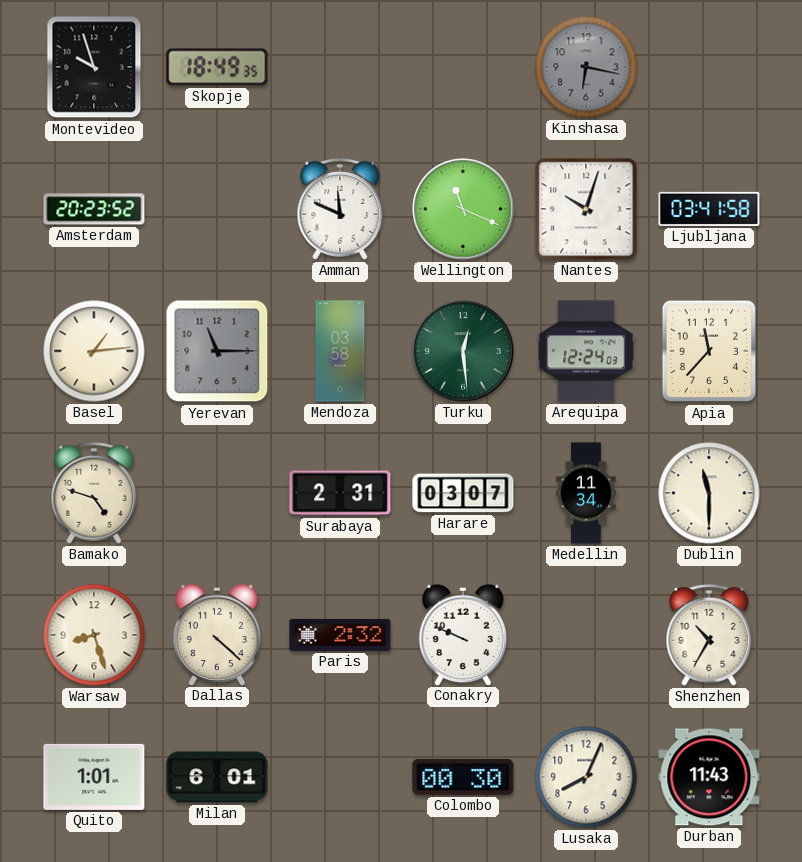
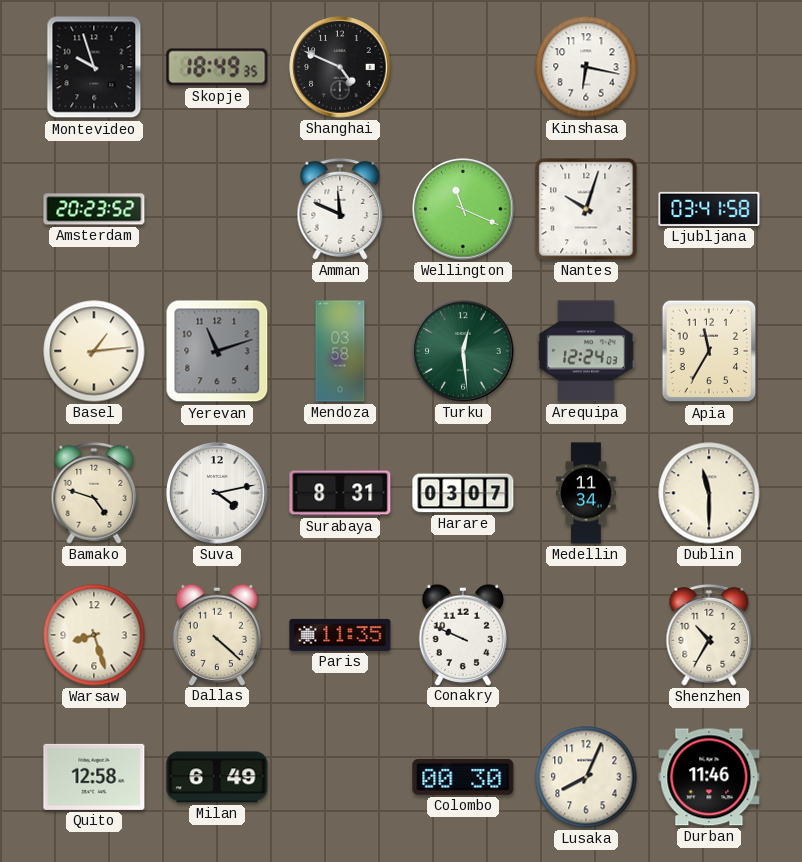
Shanghai: none -> 4:49 (340, 67)
Kinshasa dial: grey -> white (586, 67)
Yerevan: 11:15 -> 11:12 (217, 351)
Apia: 11:37 -> 11:35 (709, 351)
Suva: none -> 4:13 (217, 493)
Surabaya: 2:31 -> 8:31 (340, 493)
Paris: 2:32 -> 11:35 (340, 635)
Quito: 1:01 -> 12:58 (94, 777)
Milan: 6:01 -> 6:49 (217, 777)
Durban: 11:43 -> 11:46 (709, 777)
